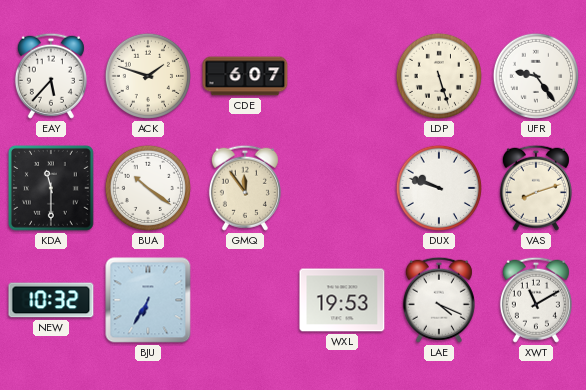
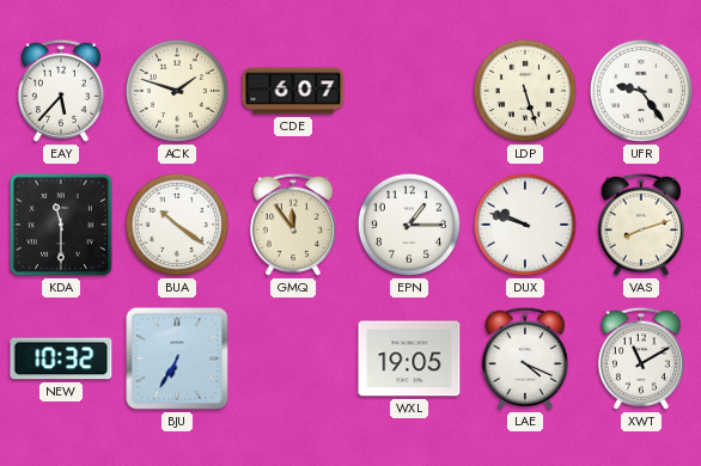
EPN: none -> 1:15 (409, 225)
WXL: 19:53 -> 19:05 (409, 358)
